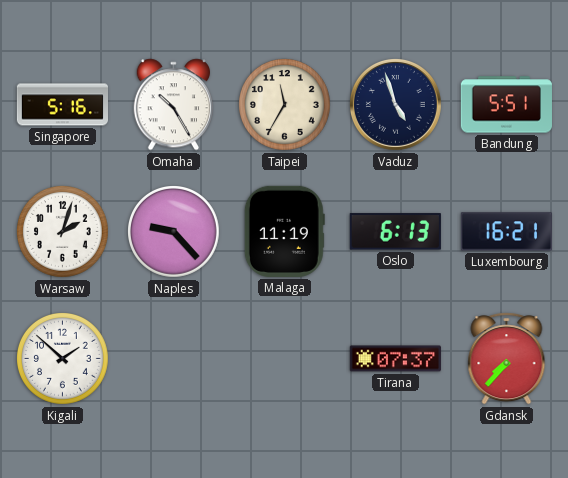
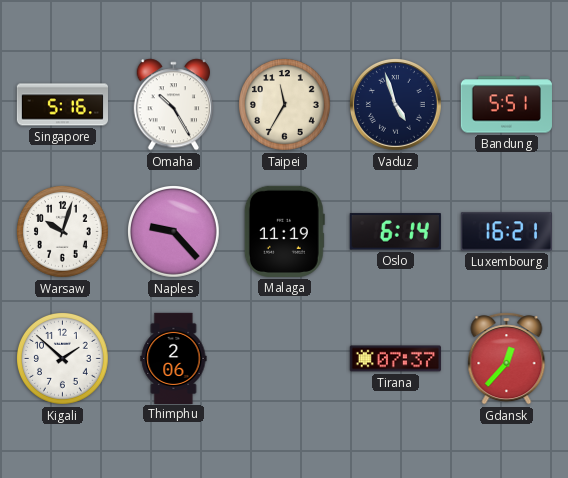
Warsaw: 2:03 -> 10:03 (63, 232)
Oslo: 6:13 -> 6:14 (395, 232)
Thimphu: none -> 2:06 (174, 358)
Gdansk: 7:37 -> 12:37 (507, 359)
